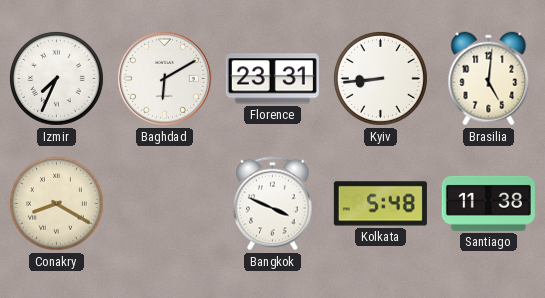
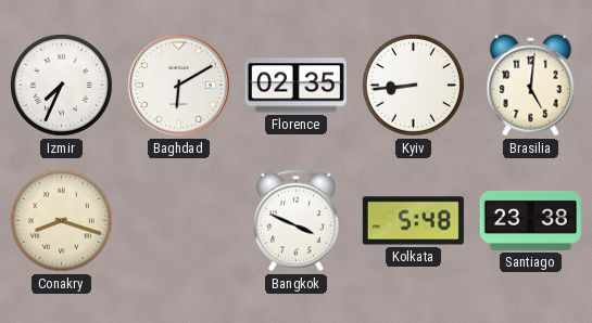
Florence: 23:31 -> 02:35 (295, 86)
Conakry: 8:20 -> 8:18 (61, 220)
Santiago: 11:38 -> 23:38 (530, 220)
